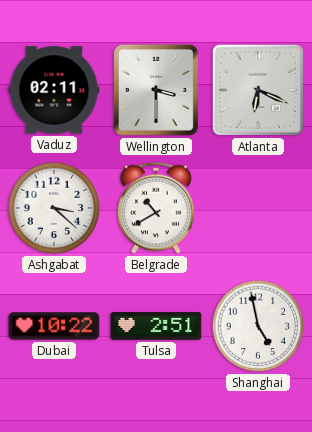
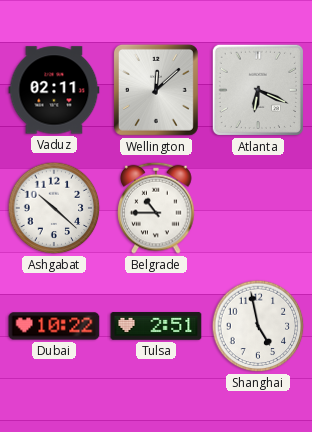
Wellington: 3:30 -> 12:08 (156, 90)
Ashgabat: 3:22 -> 10:22 (54, 208)
Belgrade: 10:40 -> 10:45 (156, 208)
